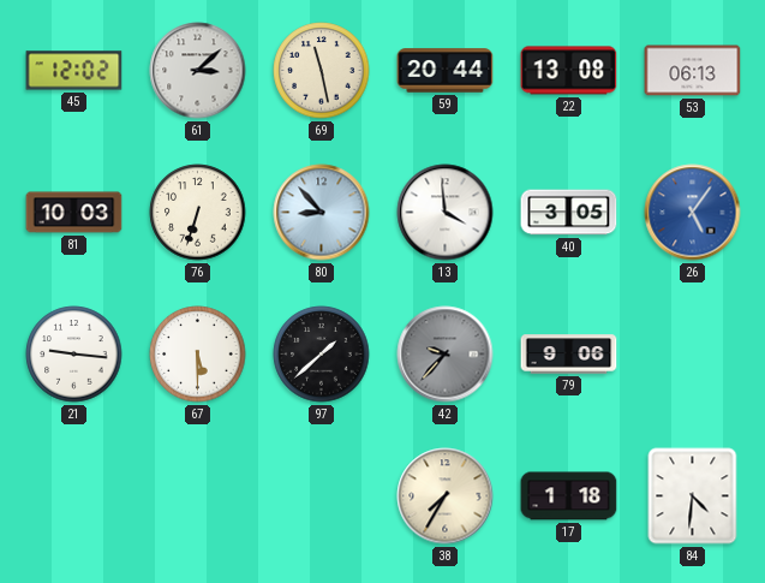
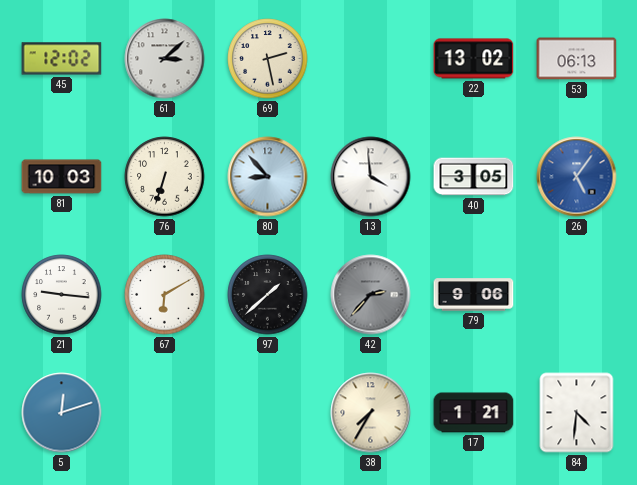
69: 11:28 -> 2:28 (268, 59)
59: 20:44 -> none (446, 71)
22: 13:08 -> 13:02 (474, 59)
67: 5:30 -> 6:10 (165, 295)
42: 9:37 -> 2:37 (371, 295)
5: none -> 12:12 (62, 413)
17: 1:18 -> 1:21 (474, 413)
